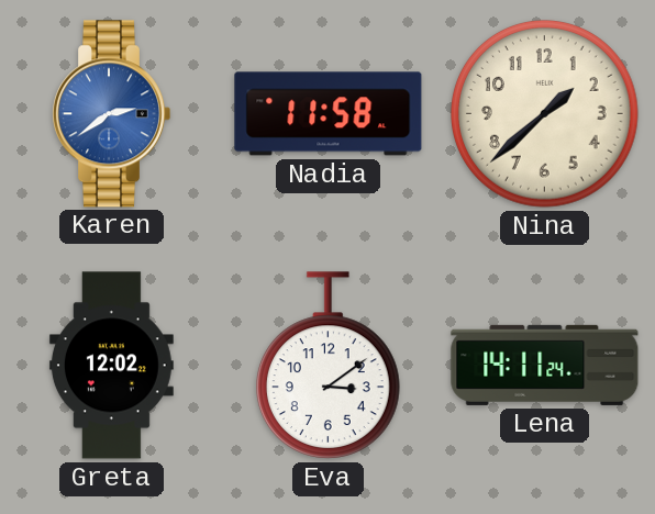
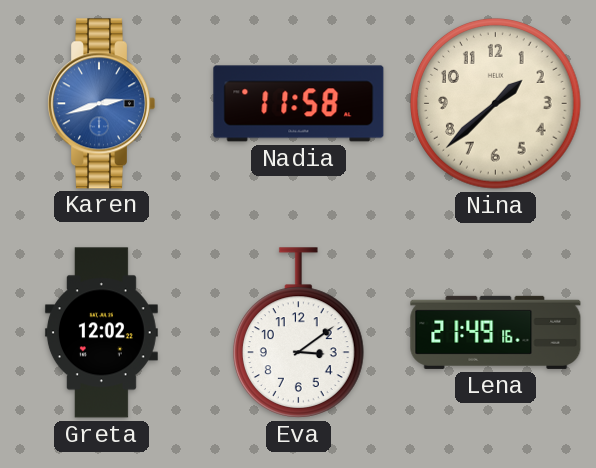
Karen: 2:39 -> 2:42 (102, 104)
Lena: 14:11 -> 21:49 (496, 332)
